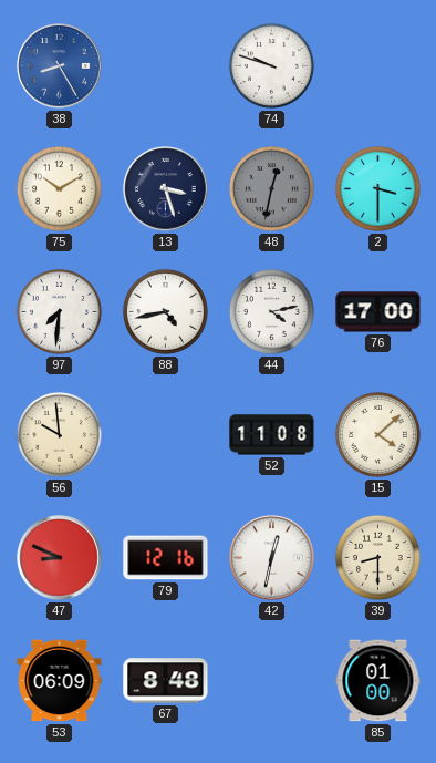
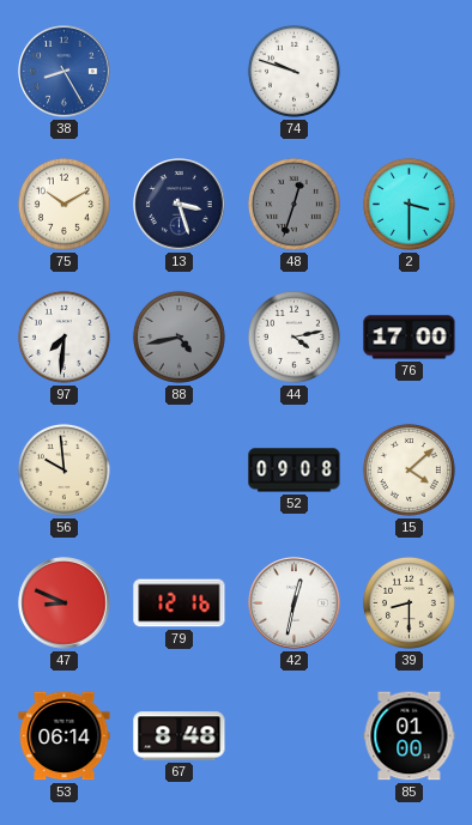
48: 12:32 -> 12:33 (294, 204)
88 dial: white -> grey (178, 336)
52: 11:08 -> 09:08 (295, 471)
53: 06:09 -> 06:14 (65, 736)
